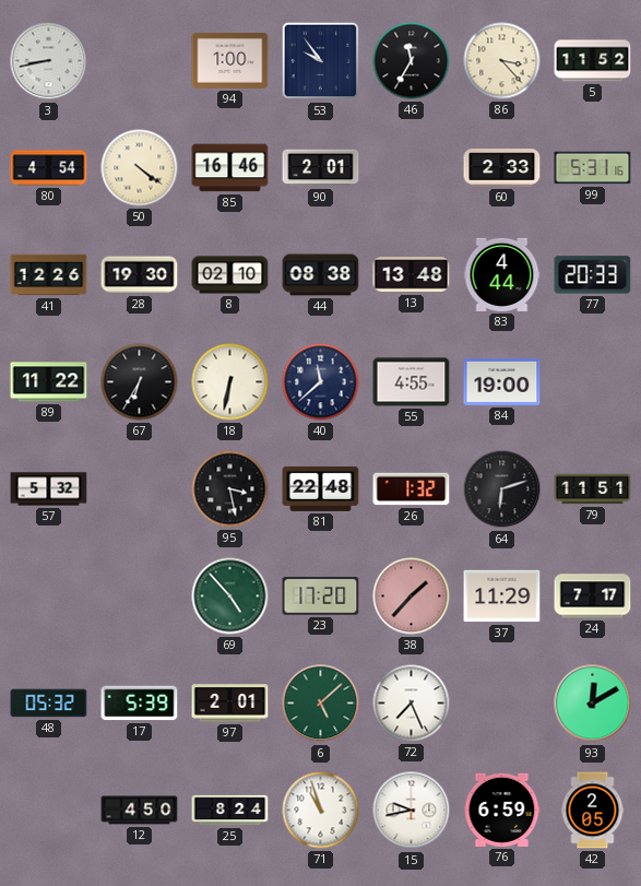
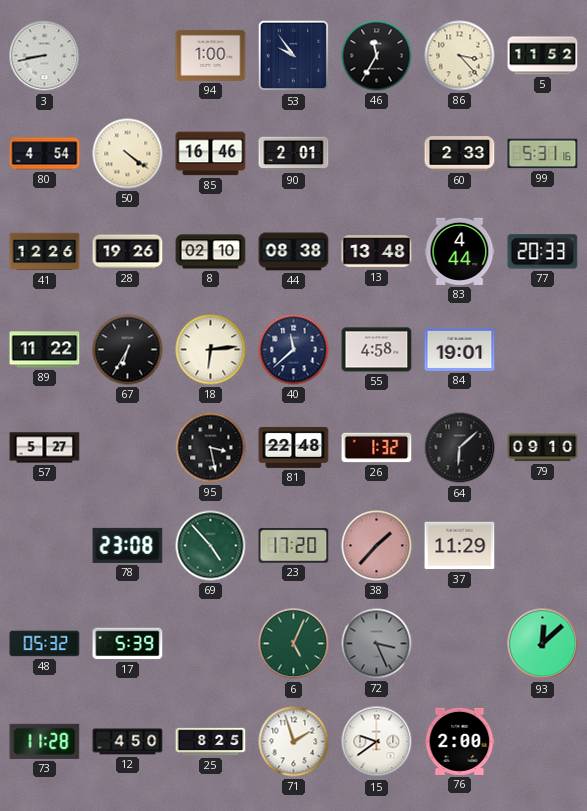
28: 19:30 -> 19:26 (128, 252)
18: 6:32 -> 6:14 (211, 350)
55: 4:55 -> 4:58 (377, 350)
84: 19:00 -> 19:01 (460, 349)
57: 5:32 -> 5:27 (45, 448)
64: 6:12 -> 6:08 (460, 448)
79: 11:51 -> 09:10 (543, 448)
78: none -> 23:08 (128, 545)
24: 7:17 -> none (593, 596)
97: 2:01 -> none (230, 704)
6: 5:08 -> 5:04 (294, 644)
72: 7:26 -> 3:26 (377, 644)
72 dial: white -> grey (377, 644)
93: 12:10 -> 12:08 (543, 644)
73: none -> 11:28 (45, 741)
25: 8:24 -> 8:25 (211, 742)
71: 10:57 -> 1:57 (294, 742)
15: 9:43 -> 9:39 (377, 742)
76: 6:59 -> 2:00 (460, 741)
42: 2:05 -> none (593, 811)
